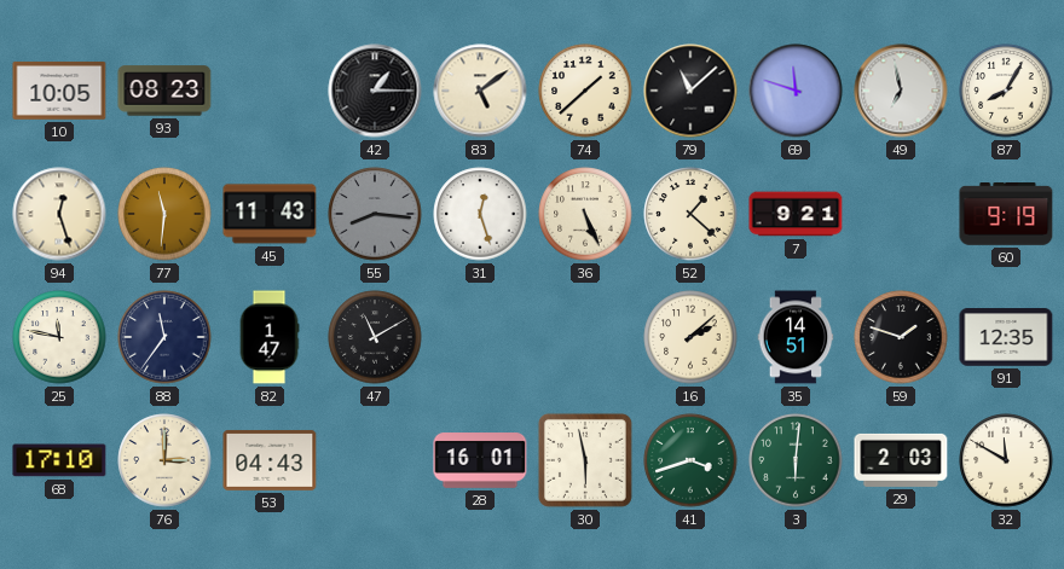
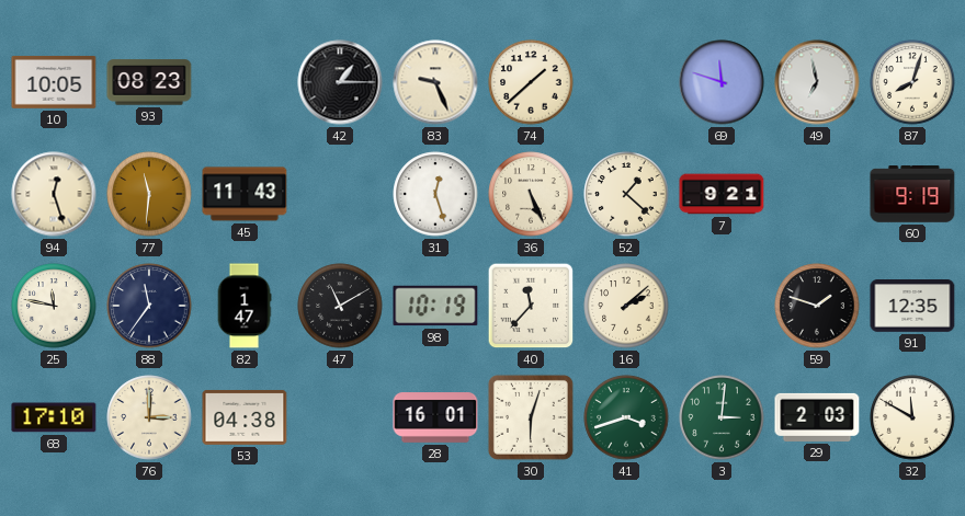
83: 5:09 -> 9:26 (435, 82)
79: 11:08 -> none (690, 91)
87: 8:05 -> 8:03 (912, 82)
55: 8:16 -> none (375, 214)
98: none -> 10:19 (435, 306)
40: none -> 11:37 (531, 306)
35: 14:51 -> none (796, 337)
53: 04:43 -> 04:38 (245, 417)
30: 5:58 -> 6:03 (531, 417)
3: 6:01 -> 3:01 (722, 417)
